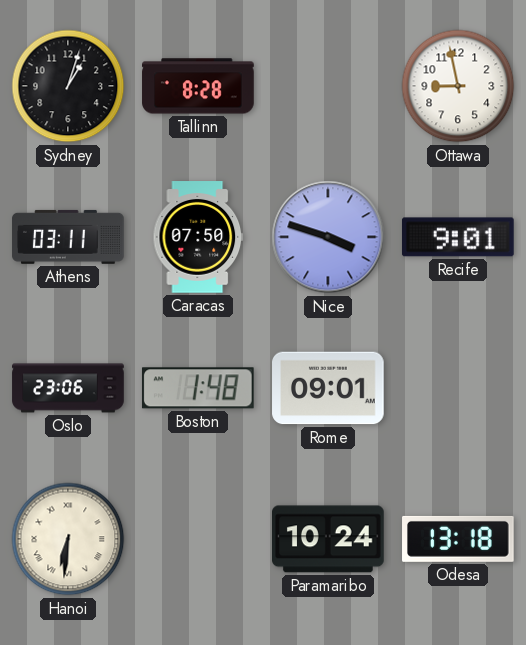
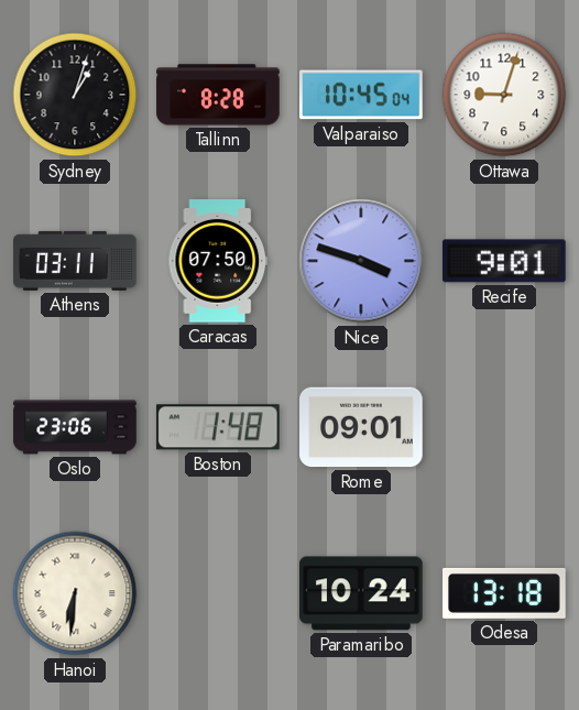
Valparaiso: none -> 10:45 (362, 95)
Ottawa: 8:58 -> 9:03 (504, 95)
